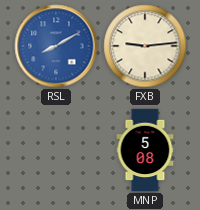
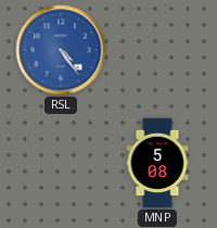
RSL: 8:10 -> 4:24 (61, 50)
FXB: 9:14 -> none (145, 46)
